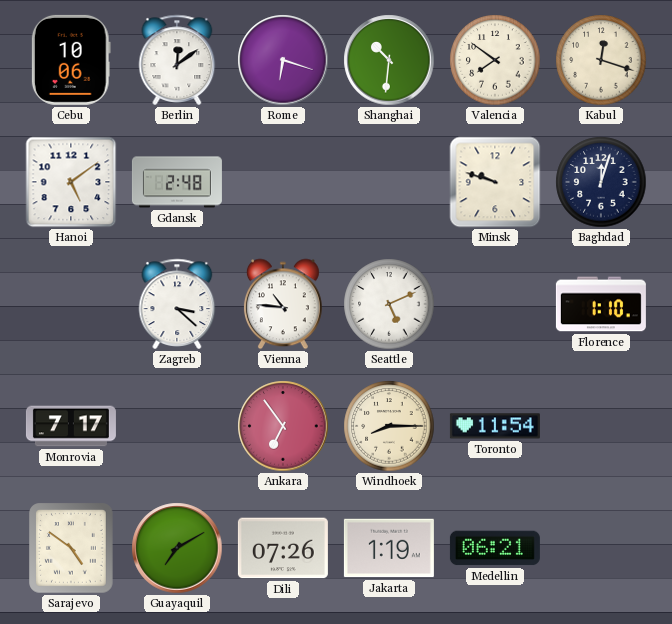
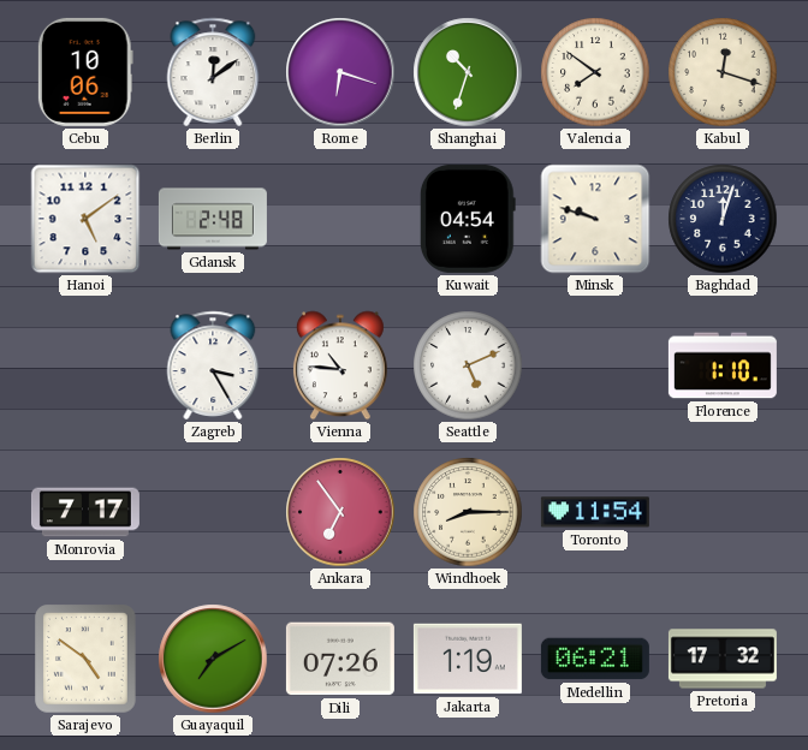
Shanghai: 10:31 -> 10:33 (468, 72)
Kuwait: none -> 04:54 (468, 219)
Zagreb: 3:22 -> 3:25 (213, 365)
Pretoria: none -> 17:32 (723, 659)
